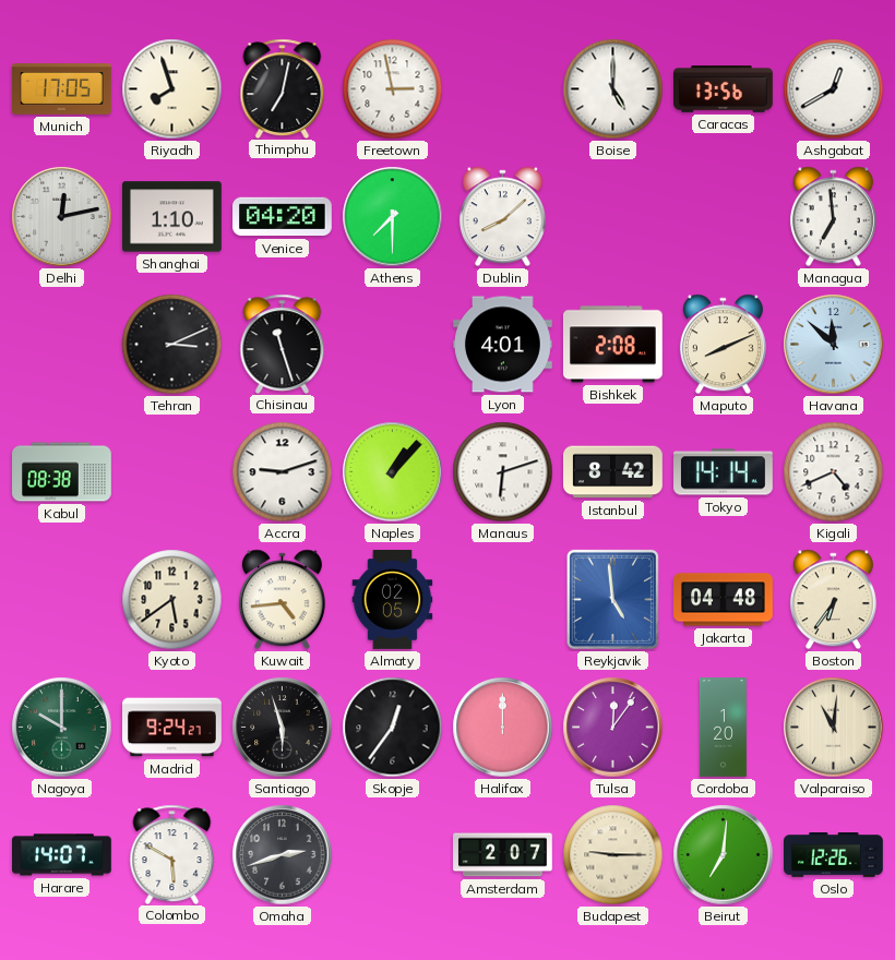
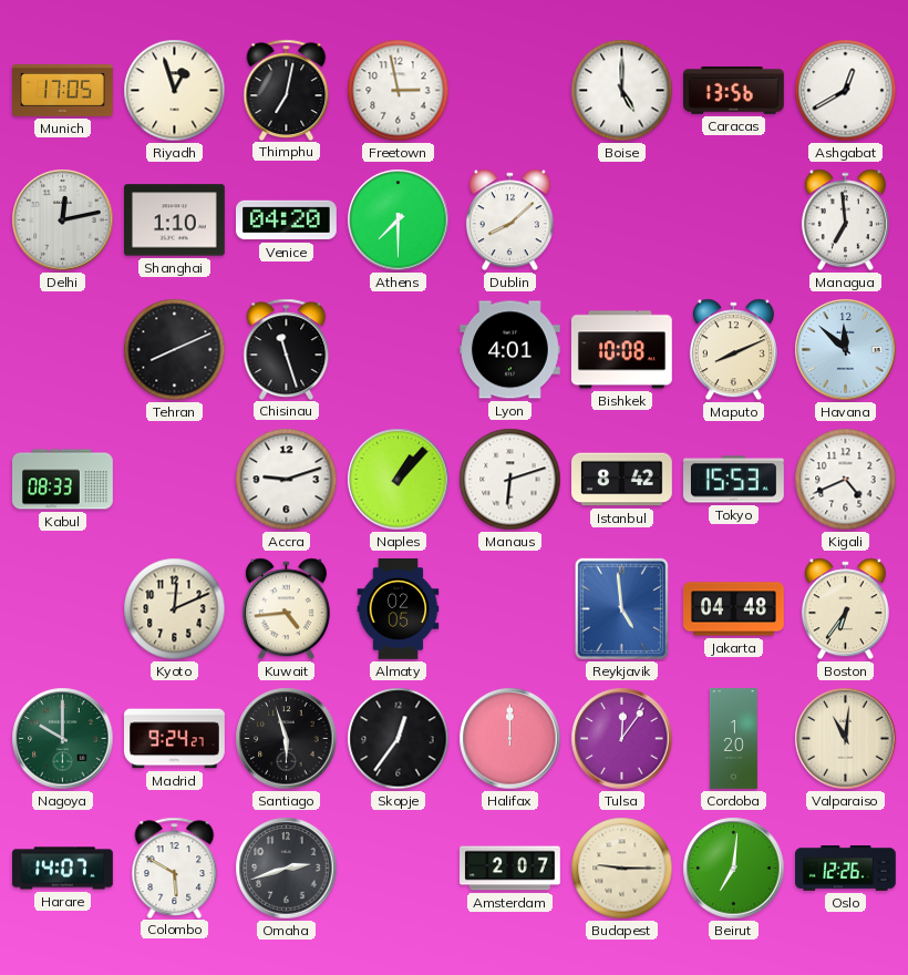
Riyadh: 7:57 -> 12:57 (175, 91)
Tehran: 3:11 -> 8:11 (175, 350)
Bishkek: 2:08 -> 10:08 (621, 350)
Kabul: 08:38 -> 08:33 (63, 480)
Tokyo: 14:14 -> 15:53 (734, 480)
Kyoto: 5:39 -> 12:11 (175, 609)
